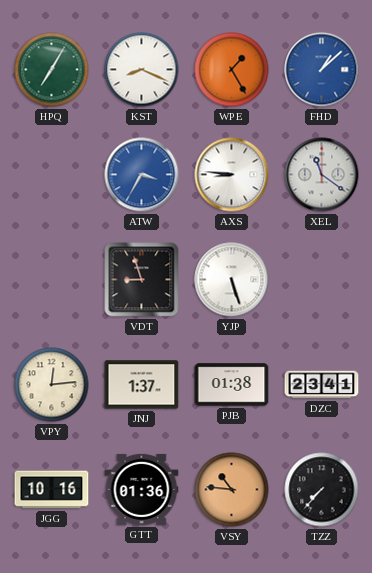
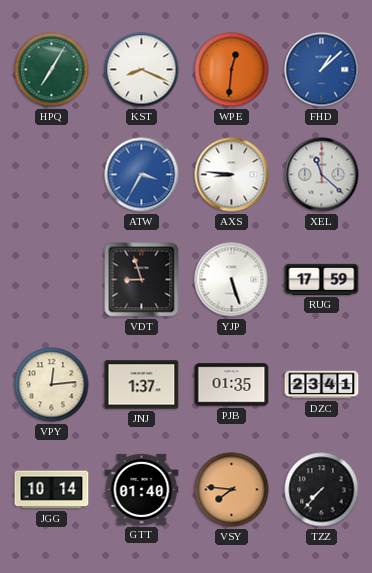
WPE: 1:25 -> 12:31 (232, 70)
XEL: 11:21 -> 11:22 (322, 175)
RUG: none -> 17:59 (322, 279)
PJB: 01:38 -> 01:35 (232, 385)
JGG: 10:16 -> 10:14 (52, 490)
GTT: 01:36 -> 01:40 (142, 489)
VSY: 10:46 -> 7:46 (232, 490)
